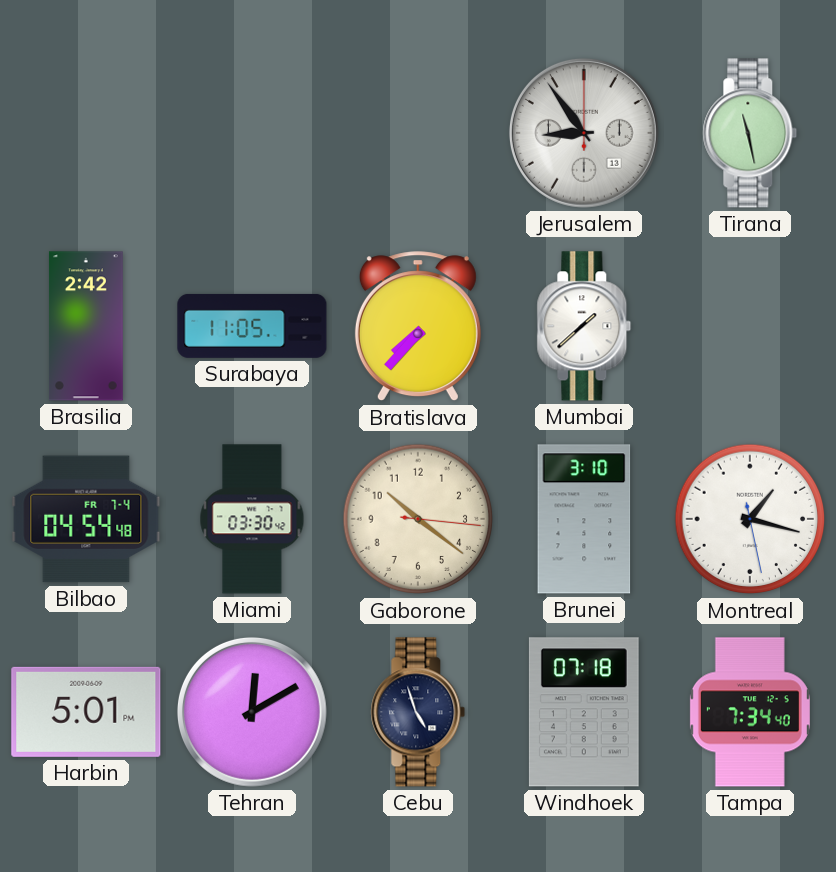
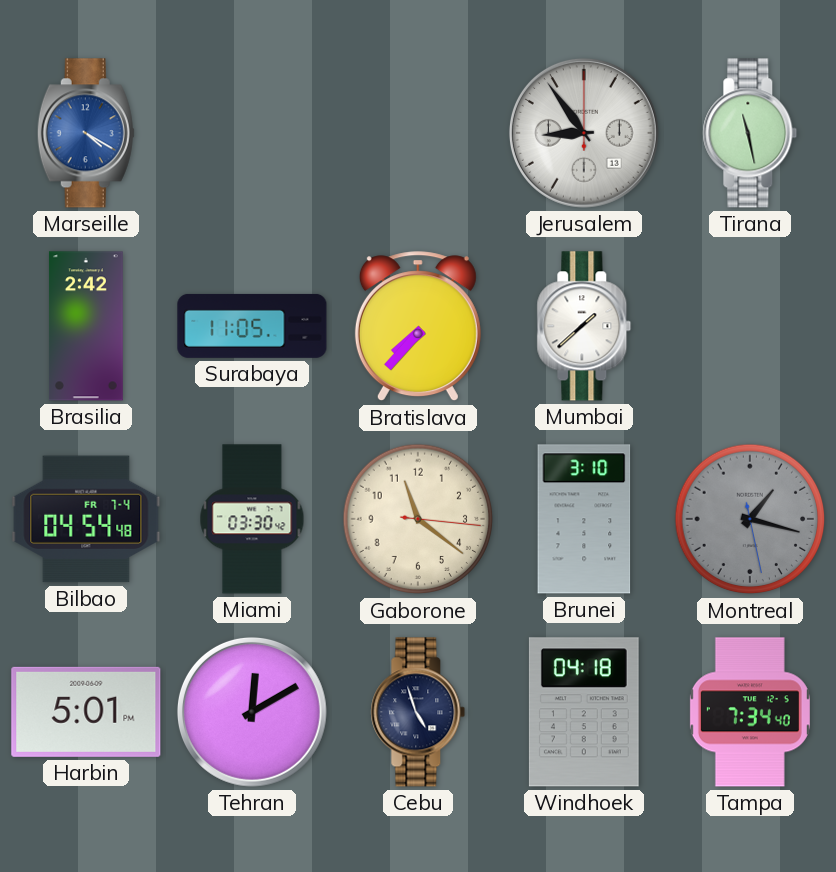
Marseille: none -> 4:20 (86, 133)
Gaborone: 10:21 -> 11:21 (418, 519)
Montreal dial: white -> grey (750, 519)
Windhoek: 07:18 -> 04:18 (584, 712)
